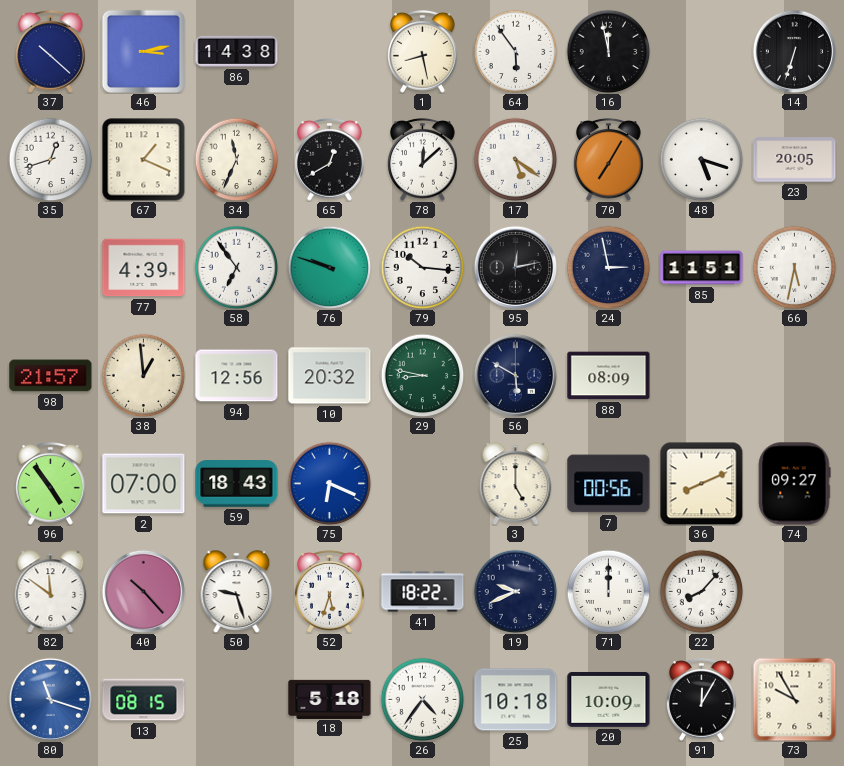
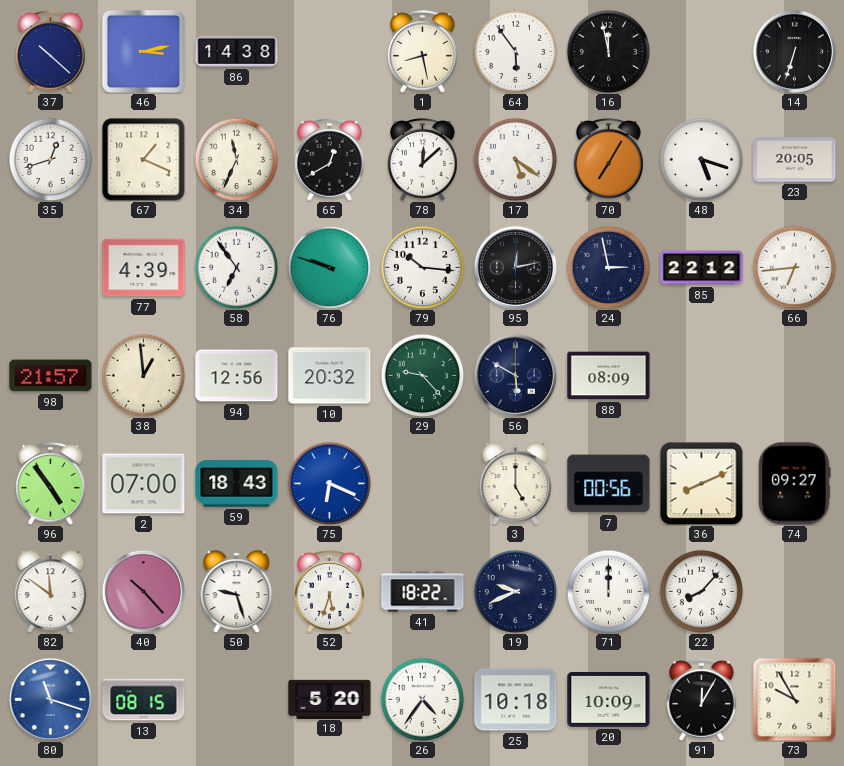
85: 11:51 -> 22:12 (702, 268)
66: 5:32 -> 6:44 (794, 267)
29: 8:47 -> 9:23 (422, 375)
18: 5:18 -> 5:20 (330, 699)
